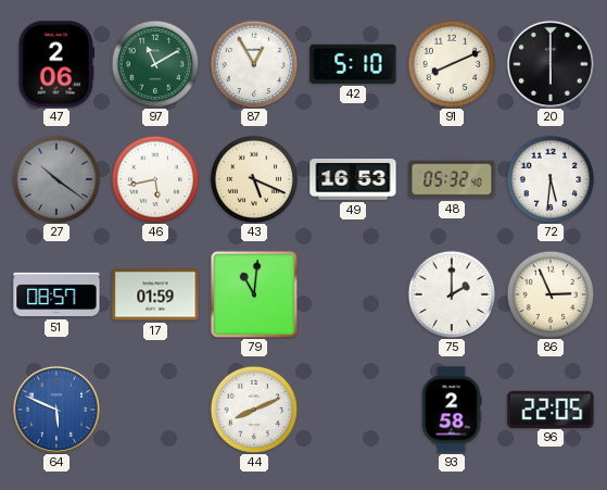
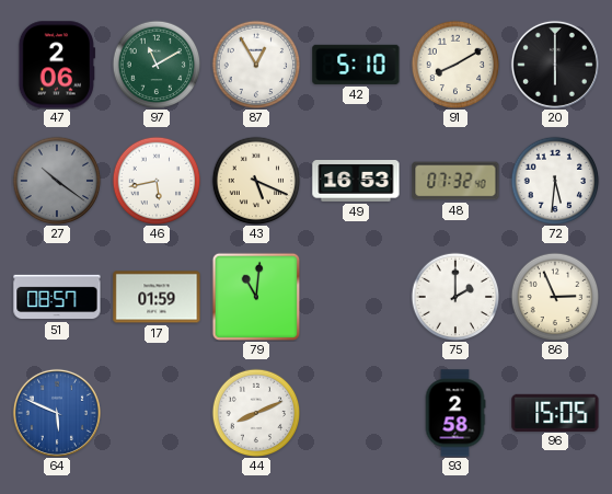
91: 8:11 -> 8:10 (455, 65)
48: 05:32 -> 07:32 (455, 181)
96: 22:05 -> 15:05 (555, 412)
